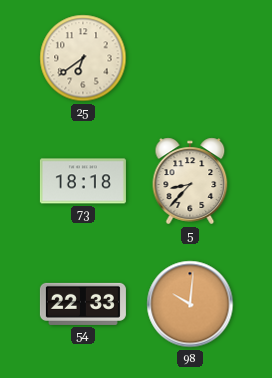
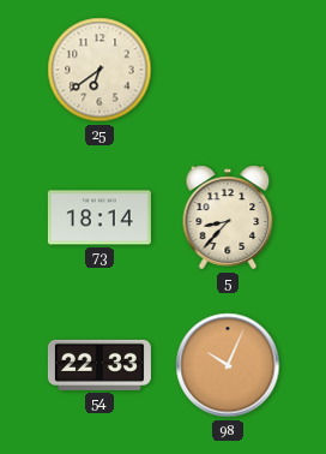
73: 18:18 -> 18:14 (99, 217)
98: 10:01 -> 10:04 (228, 365)
